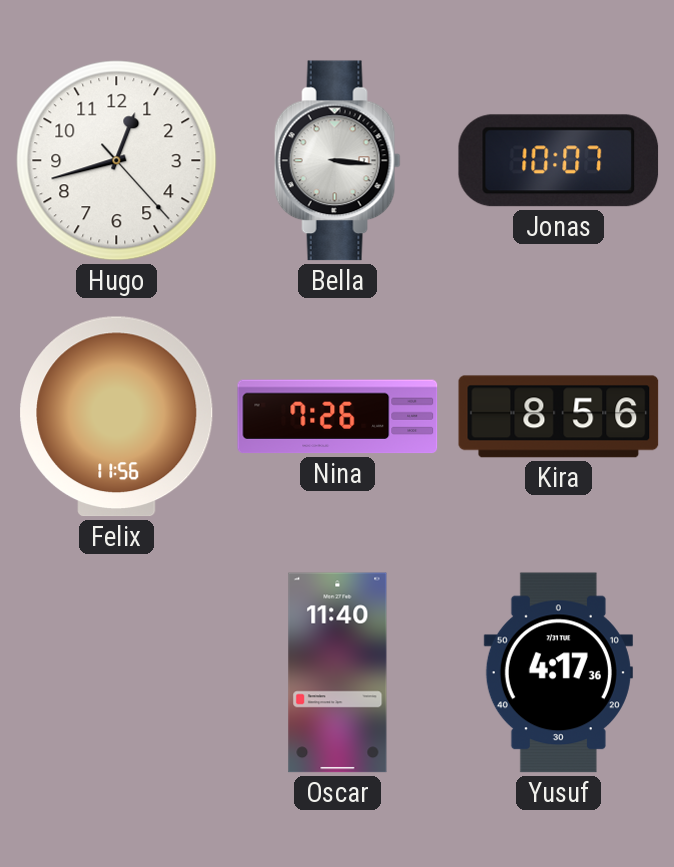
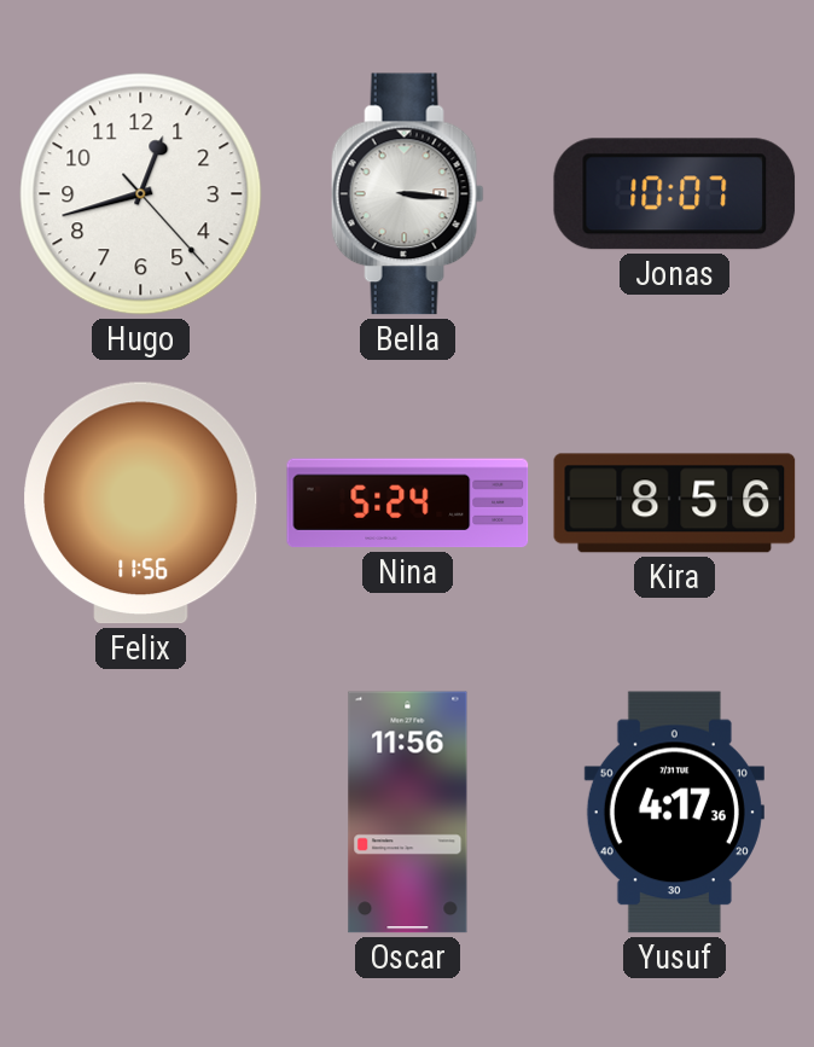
Nina: 7:26 -> 5:24 (408, 504)
Oscar: 11:40 -> 11:56 (408, 813)
